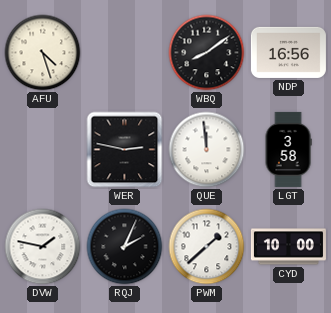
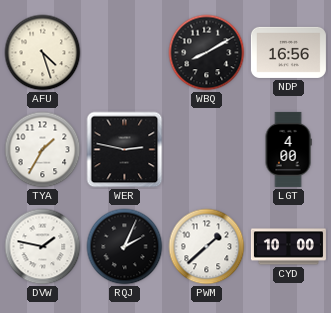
WBQ: 8:09 -> 8:10 (207, 53)
TYA: none -> 1:35 (43, 150)
QUE: 11:59 -> none (207, 150)
LGT: 3:58 -> 4:00 (288, 149)
